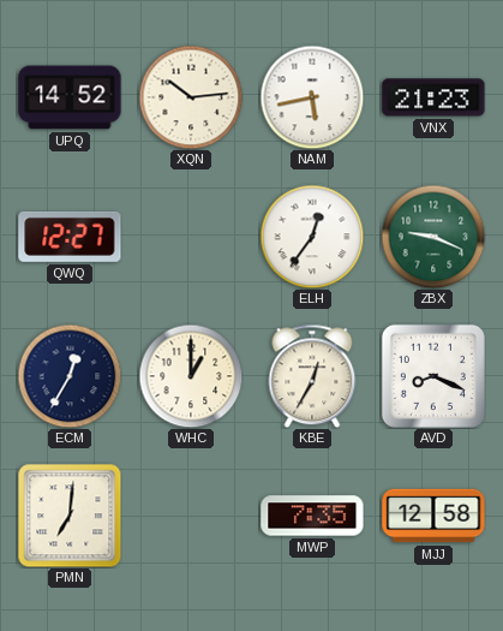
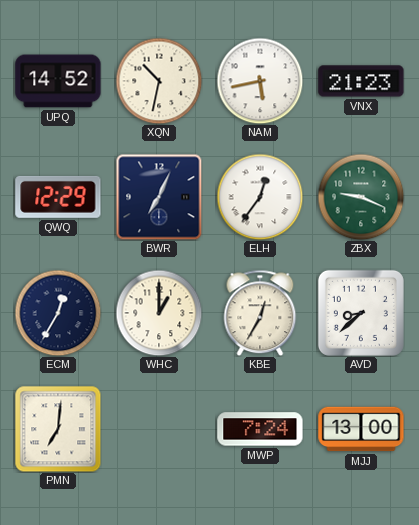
XQN: 10:14 -> 10:32 (159, 81)
QWQ: 12:27 -> 12:29 (58, 197)
BWR: none -> 7:04 (159, 197)
AVD: 8:19 -> 8:38 (361, 313)
MWP: 7:35 -> 7:24 (260, 429)
MJJ: 12:58 -> 13:00 (361, 429)
